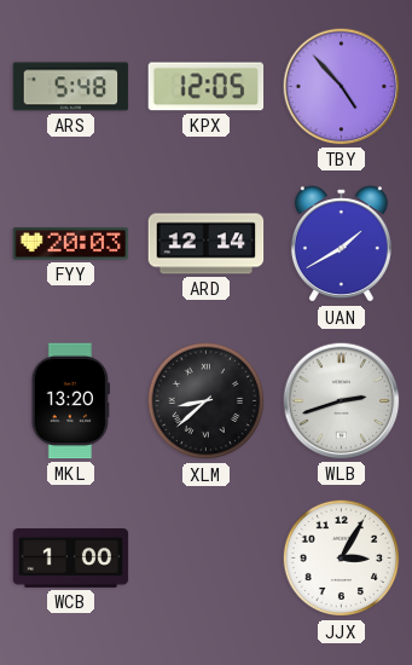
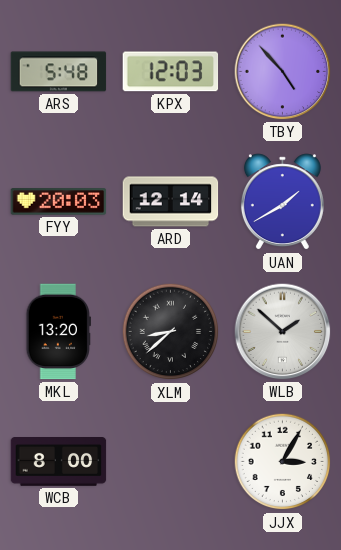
KPX: 12:05 -> 12:03 (171, 72)
WLB: 2:42 -> 1:52 (283, 332)
WCB: 1:00 -> 8:00 (59, 462)
